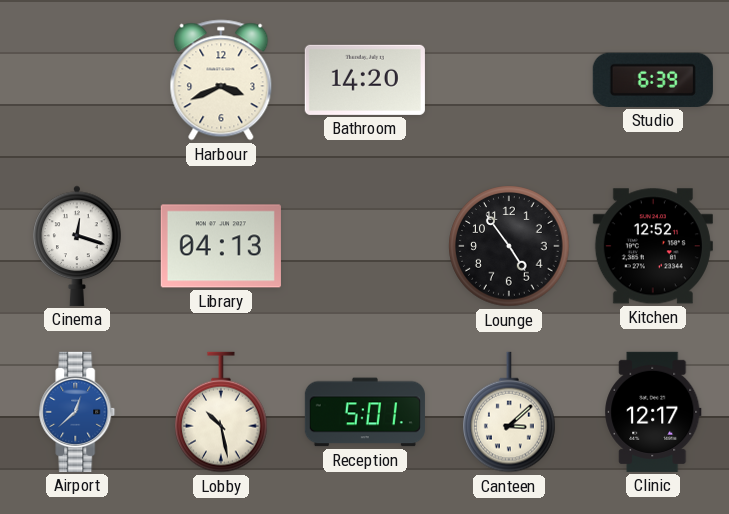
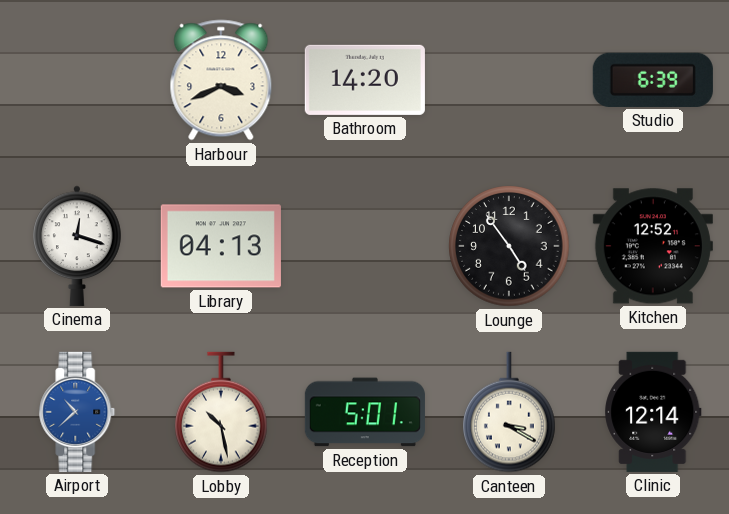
Airport: 12:38 -> 10:38 (77, 412)
Canteen: 3:08 -> 3:20 (509, 412)
Clinic: 12:17 -> 12:14 (653, 412)
